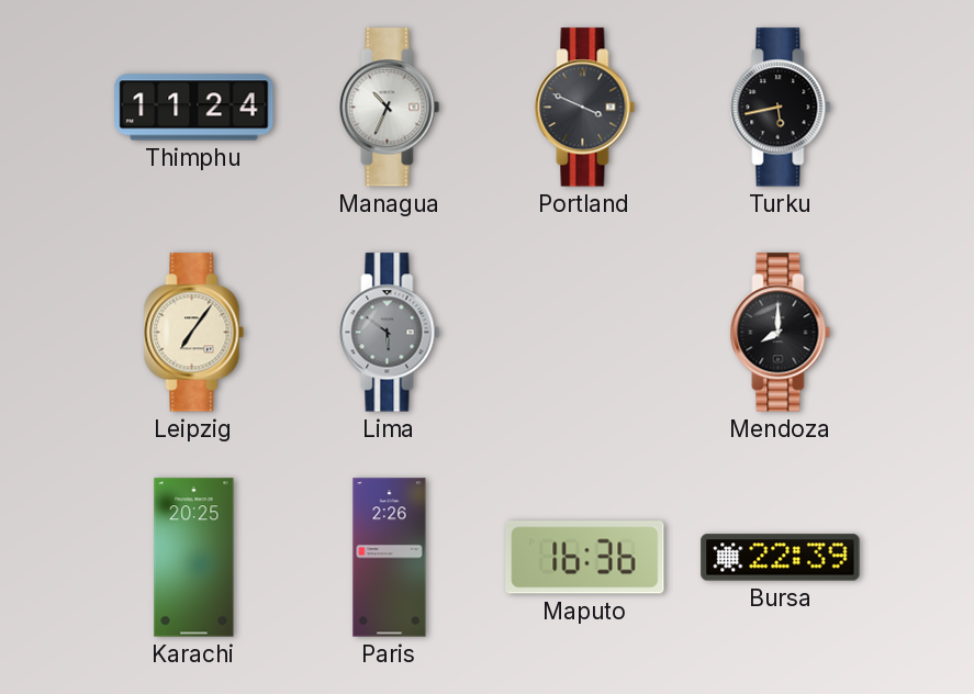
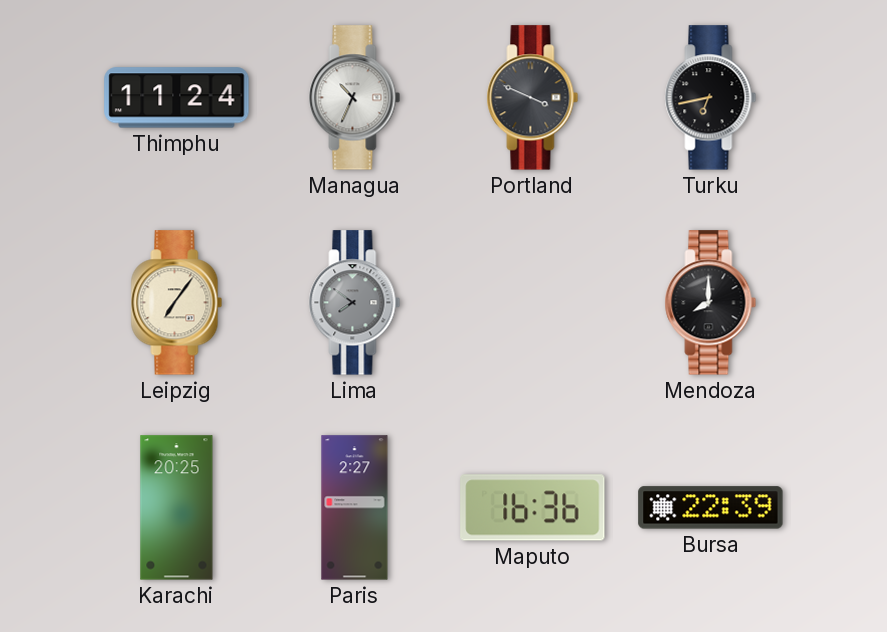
Turku: 5:43 -> 6:43 (711, 98)
Lima: 5:51 -> 7:51 (355, 303)
Paris: 2:26 -> 2:27 (355, 508)
